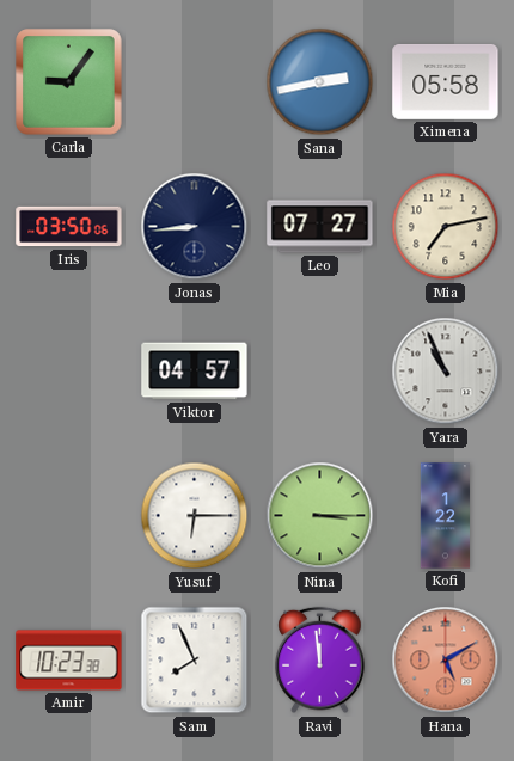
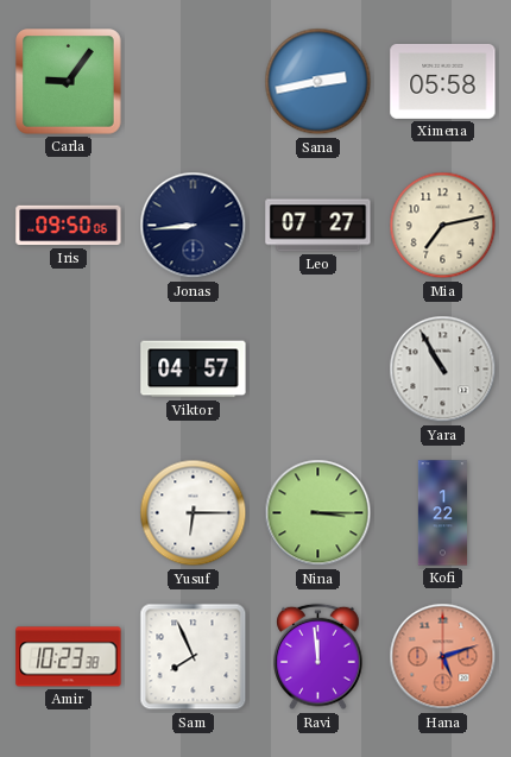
Iris: 03:50 -> 09:50 (69, 226)
Yara: 10:56 -> 10:55 (443, 370)
Hana: 5:10 -> 5:12 (443, 657)
